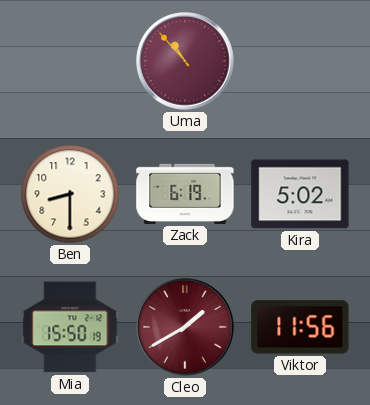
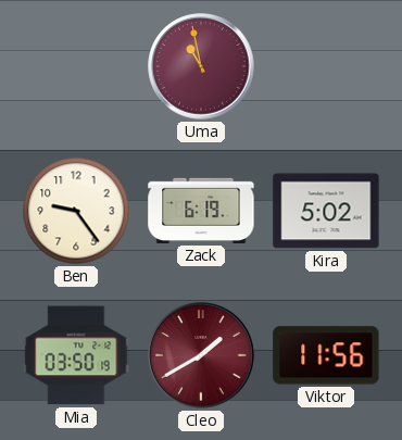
Uma: 10:53 -> 10:58 (201, 66)
Ben: 8:30 -> 9:24 (76, 211)
Mia: 15:50 -> 03:50 (76, 355)
